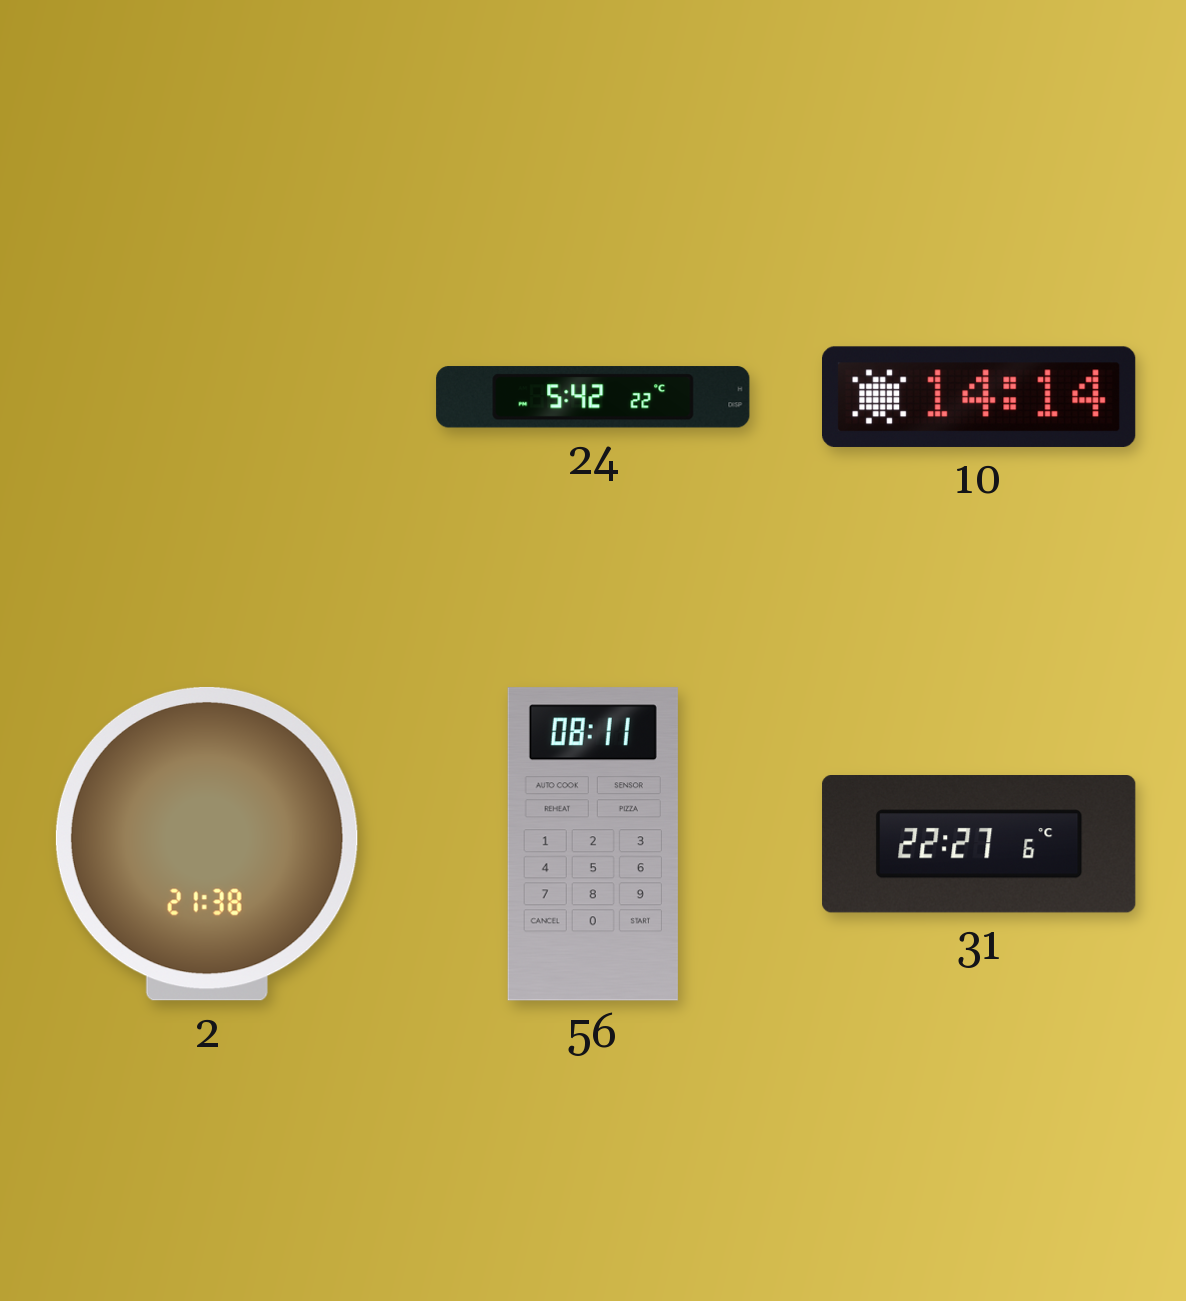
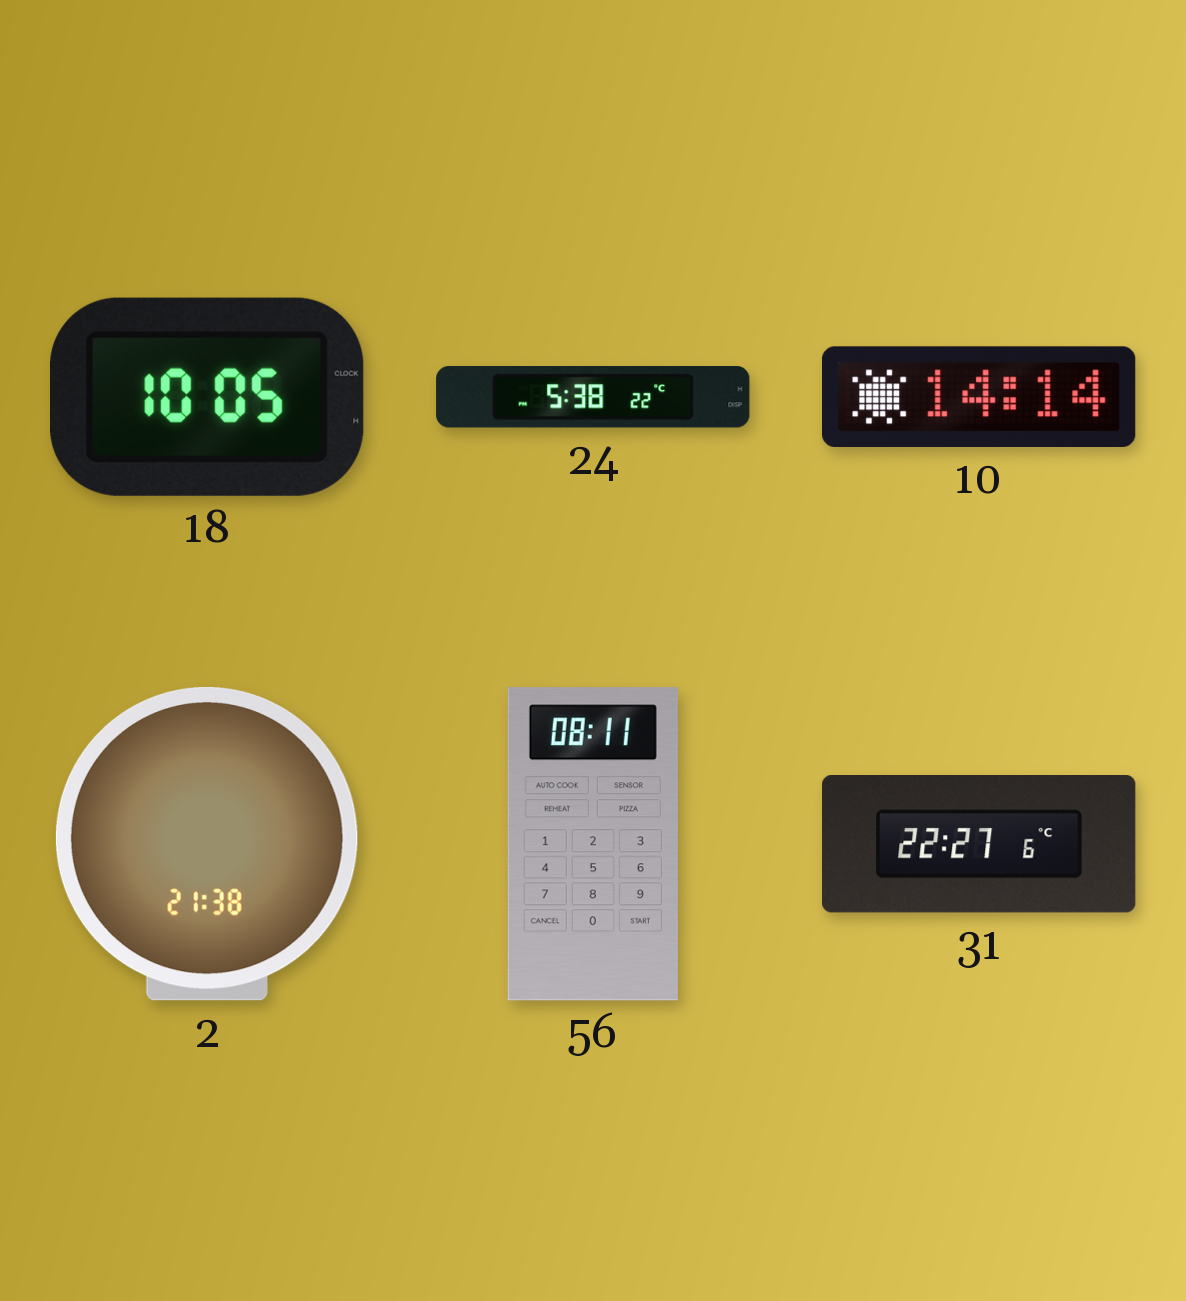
18: none -> 10:05 (208, 397)
24: 5:42 -> 5:38 (593, 397)
